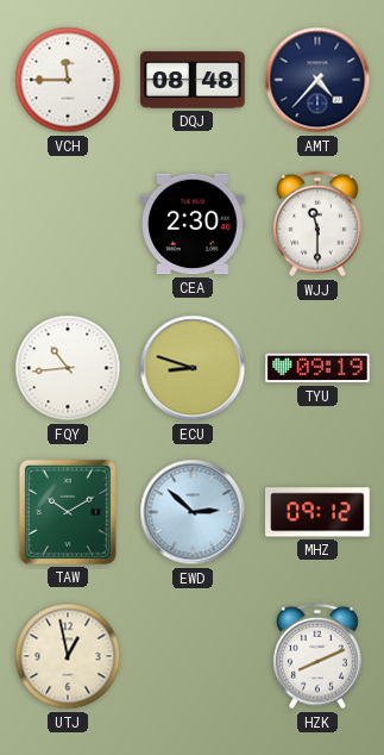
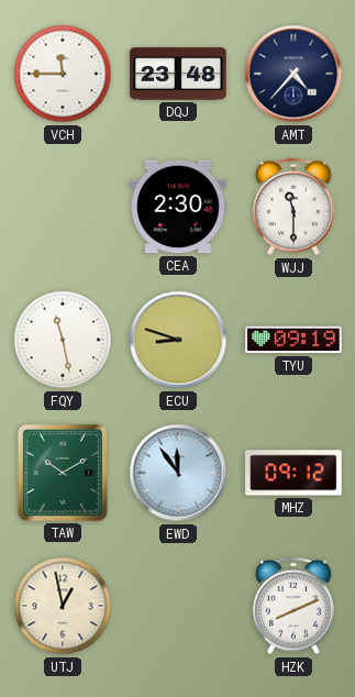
DQJ: 08:48 -> 23:48 (178, 74)
FQY: 10:44 -> 11:28 (63, 340)
EWD: 2:52 -> 11:54 (178, 473)
